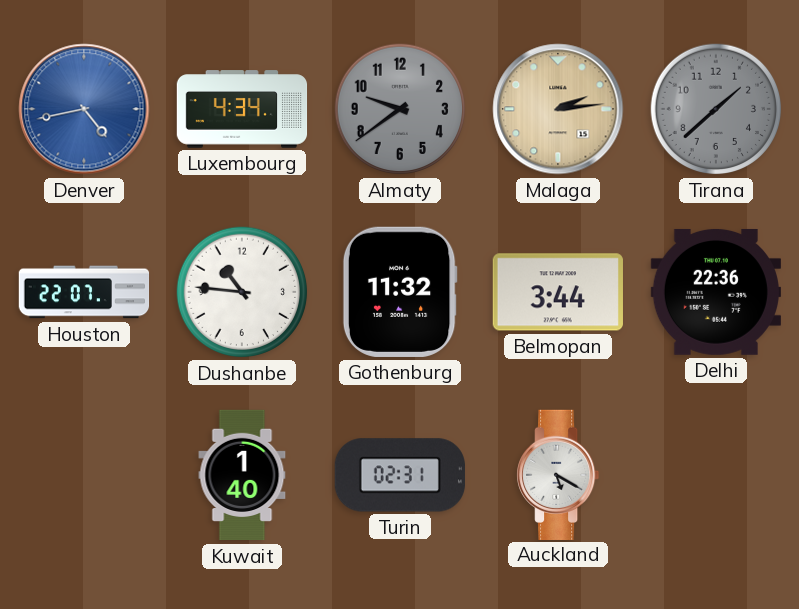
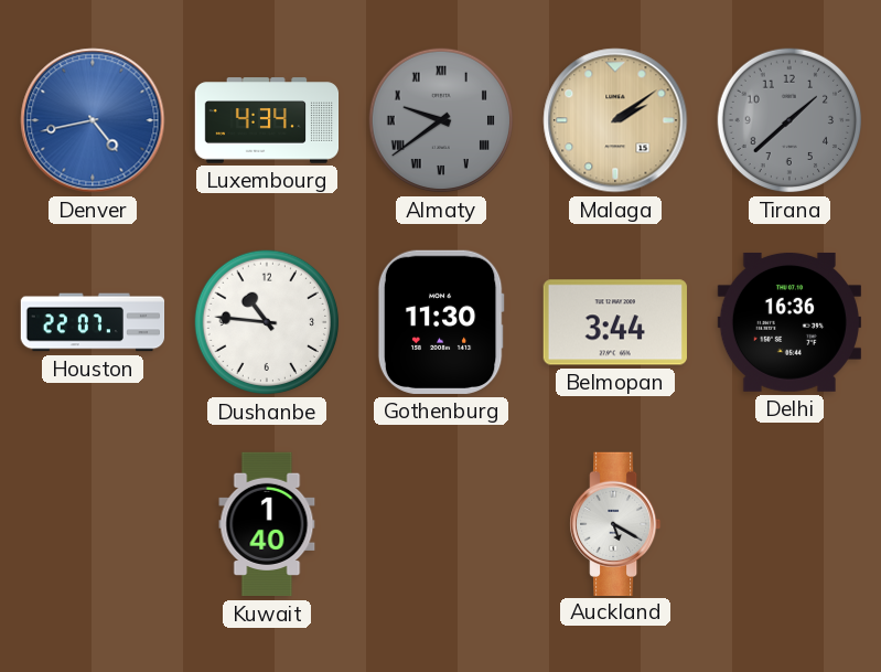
Almaty numerals: Arabic -> Roman (441, 120)
Malaga: 2:14 -> 2:09 (615, 120)
Gothenburg: 11:32 -> 11:30 (441, 322)
Delhi: 22:36 -> 16:36 (789, 322)
Turin: 02:31 -> none (400, 475)
